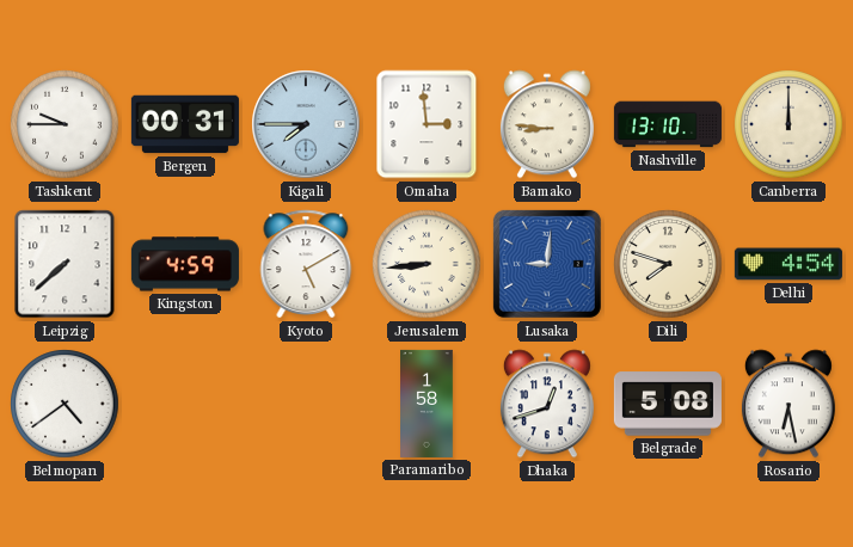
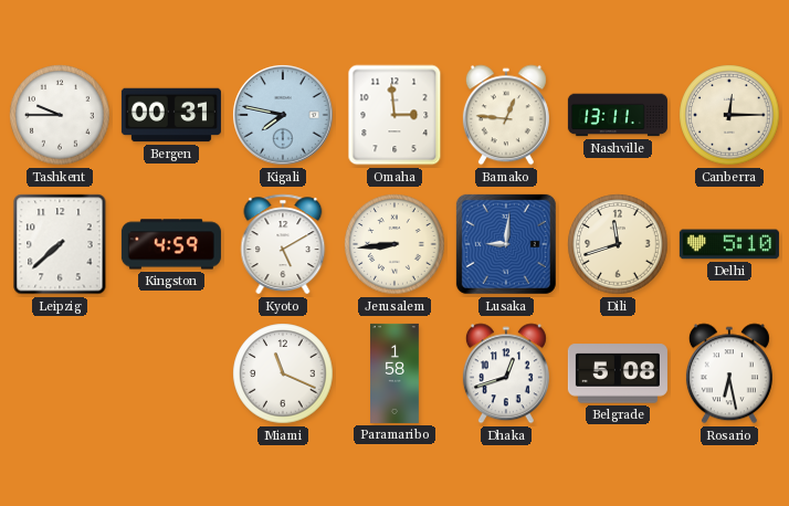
Kigali: 7:45 -> 7:47 (283, 115)
Bamako: 8:46 -> 12:46 (506, 115)
Nashville: 13:10 -> 13:11 (618, 115)
Canberra: 12:00 -> 12:15 (729, 115)
Dili: 7:48 -> 11:42 (618, 244)
Delhi: 4:54 -> 5:10 (729, 244)
Belmopan: 4:39 -> none (65, 404)
Miami: none -> 11:19 (283, 373)
